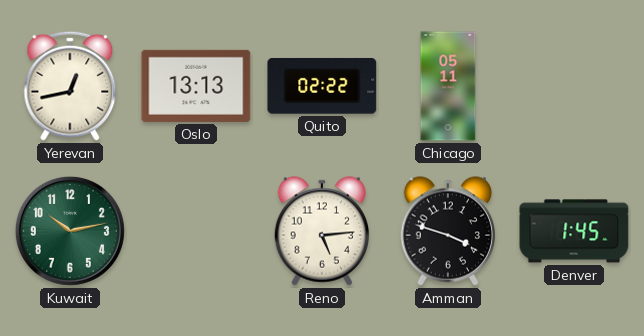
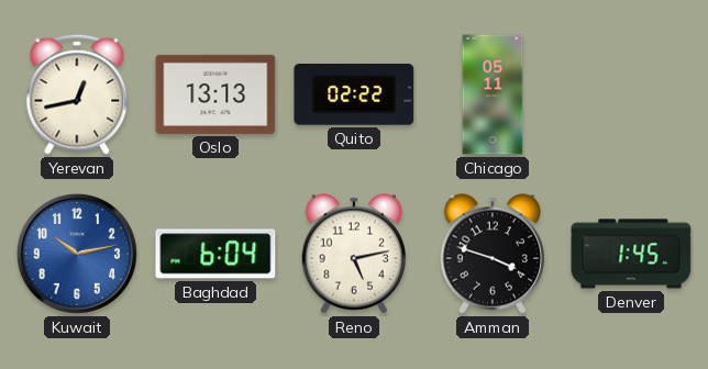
Kuwait dial: green -> blue (77, 254)
Baghdad: none -> 6:04 (215, 254)
Reno: 5:14 -> 5:13 (353, 254)
